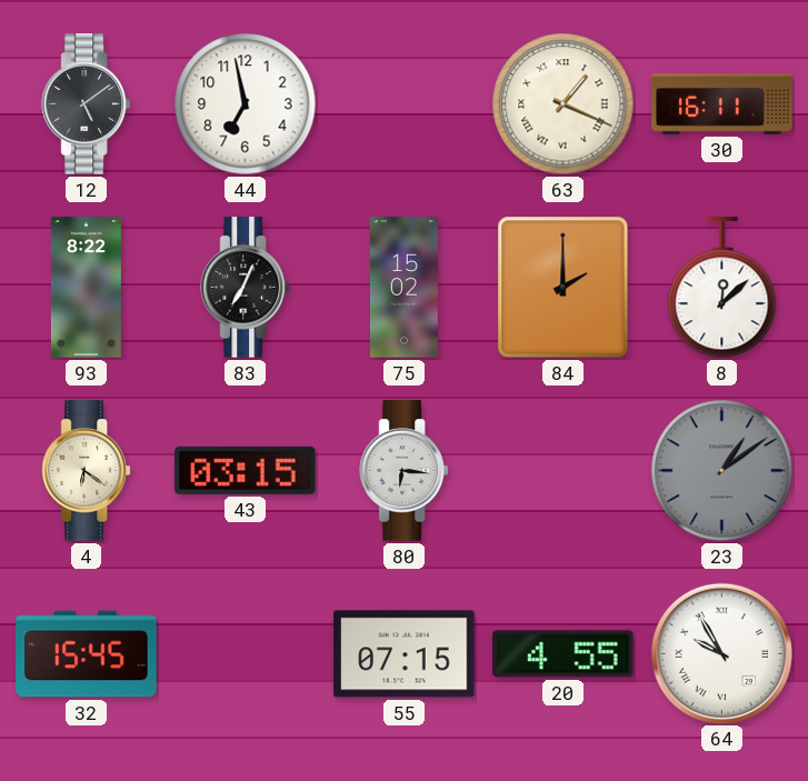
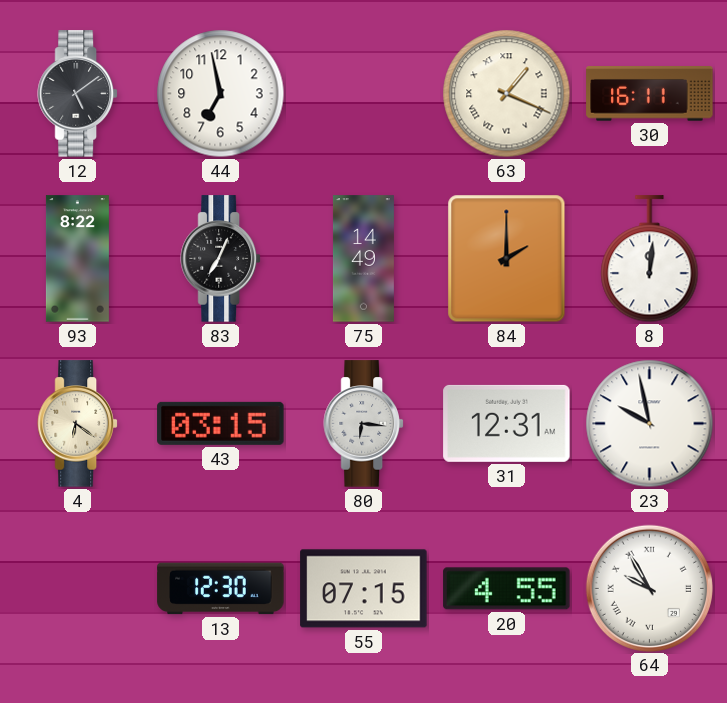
75: 15:02 -> 14:49 (363, 259)
8: 12:08 -> 12:01 (650, 259)
31: none -> 12:31 (507, 423)
23: 1:09 -> 9:58 (650, 424)
23 dial: grey -> white (650, 424)
32: 15:45 -> none (87, 654)
13: none -> 12:30 (221, 589)
